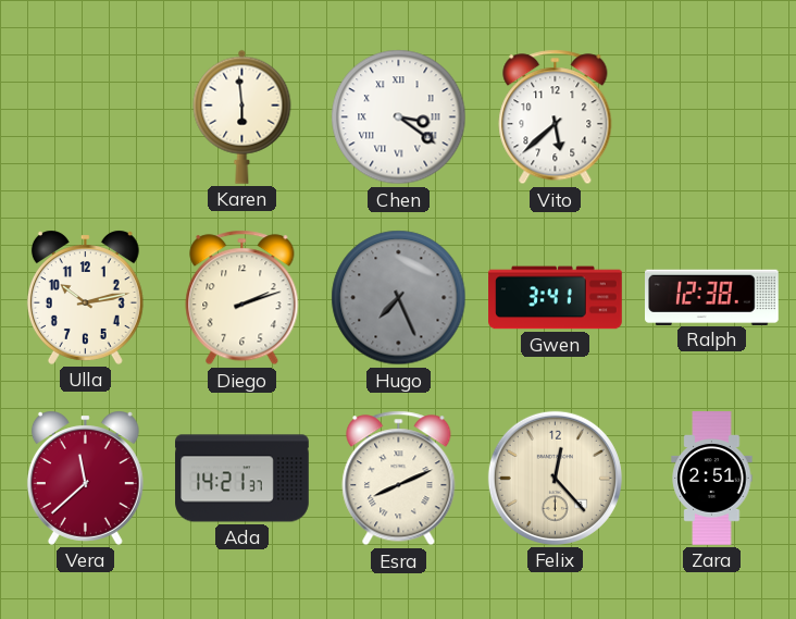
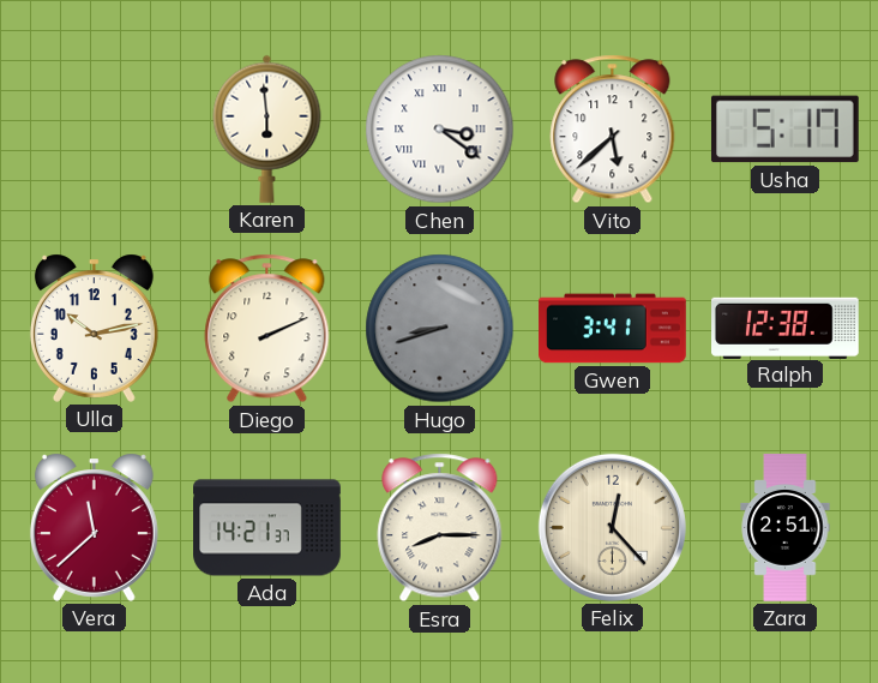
Usha: none -> 5:17 (784, 130)
Diego: 2:12 -> 2:11 (267, 329)
Hugo: 7:26 -> 8:42 (440, 329)
Esra: 8:11 -> 8:15 (440, 528)
